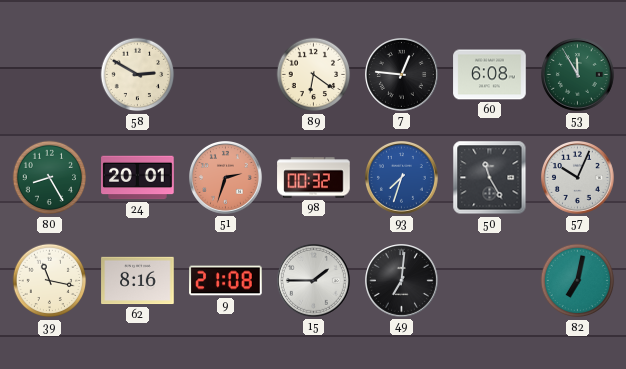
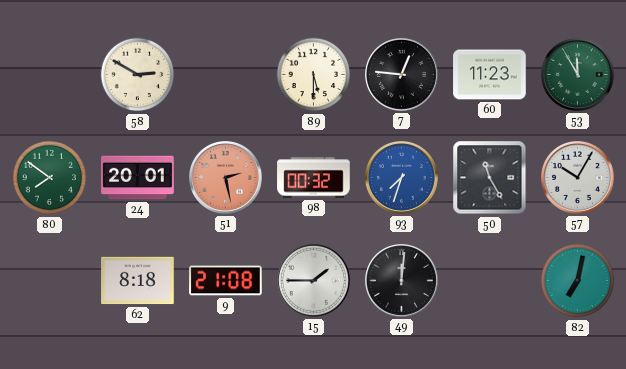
89: 6:21 -> 5:30 (314, 75)
60: 6:08 -> 11:23 (490, 75)
80: 8:25 -> 7:51 (50, 178)
51: 2:33 -> 2:28 (226, 178)
57: 10:04 -> 10:05 (578, 178)
39: 11:17 -> none (50, 281)
62: 8:16 -> 8:18 (138, 281)
49: 7:01 -> 12:01 (402, 281)
